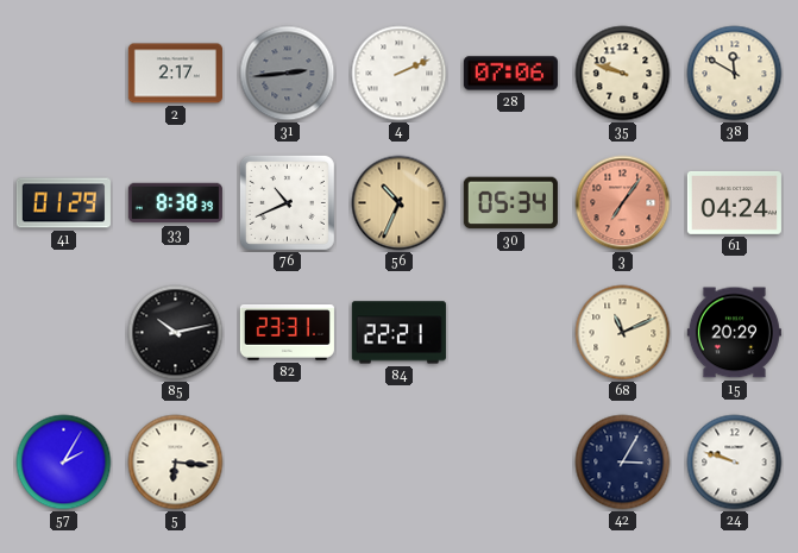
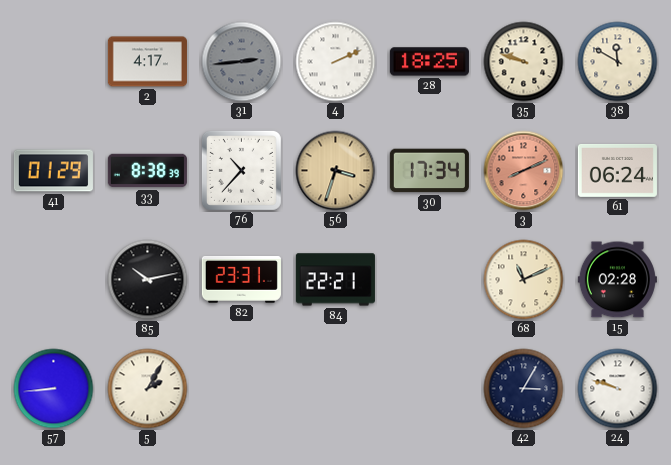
2: 2:17 -> 4:17 (147, 62)
28: 07:06 -> 18:25 (429, 62)
76: 10:41 -> 10:37 (241, 170)
56: 10:34 -> 3:33 (336, 171)
30: 05:34 -> 17:34 (429, 171)
3: 7:06 -> 8:11 (524, 171)
61: 04:24 -> 06:24 (617, 171)
15: 20:29 -> 02:28 (617, 280)
57: 2:05 -> 8:44 (54, 389)
5: 6:16 -> 2:05 (148, 389)
